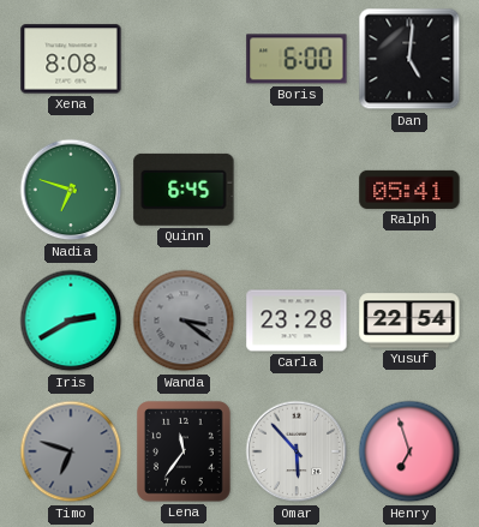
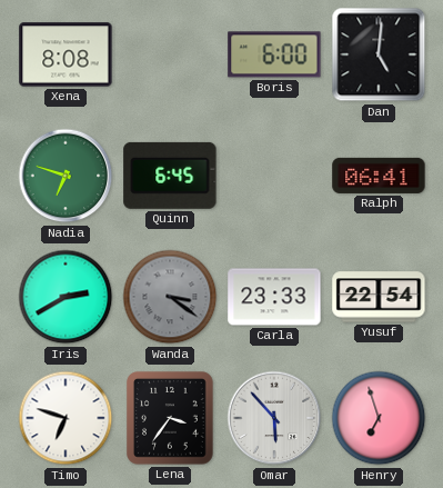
Ralph: 05:41 -> 06:41 (379, 176)
Carla: 23:28 -> 23:33 (274, 297)
Timo dial: grey -> white (66, 418)
Lena: 11:36 -> 3:36 (170, 418)
